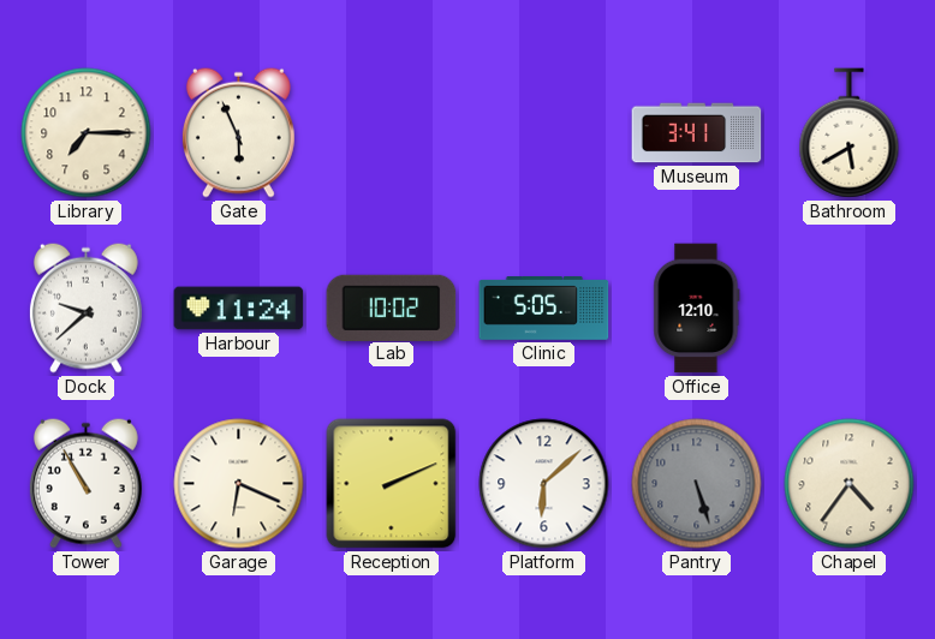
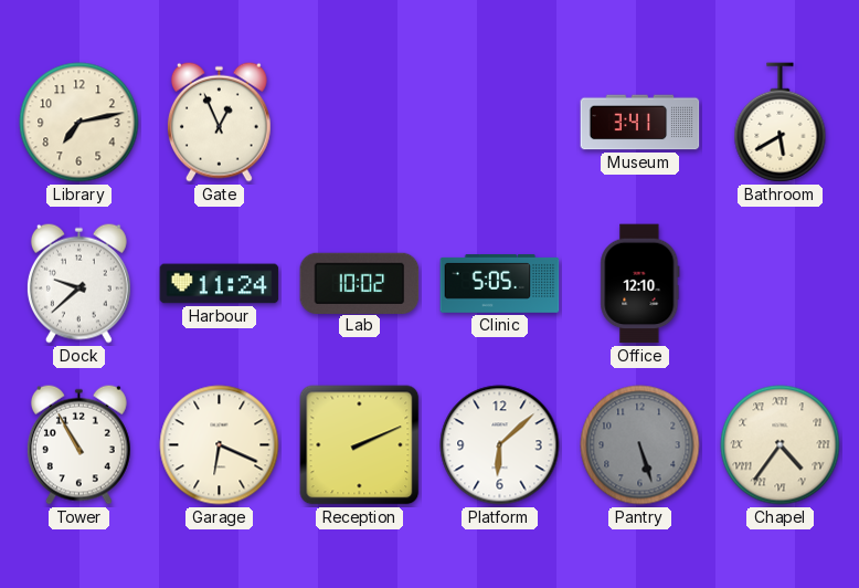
Library: 7:15 -> 7:13 (79, 123)
Gate: 5:56 -> 12:56 (219, 122)
Chapel numerals: Arabic -> Roman (781, 445)
